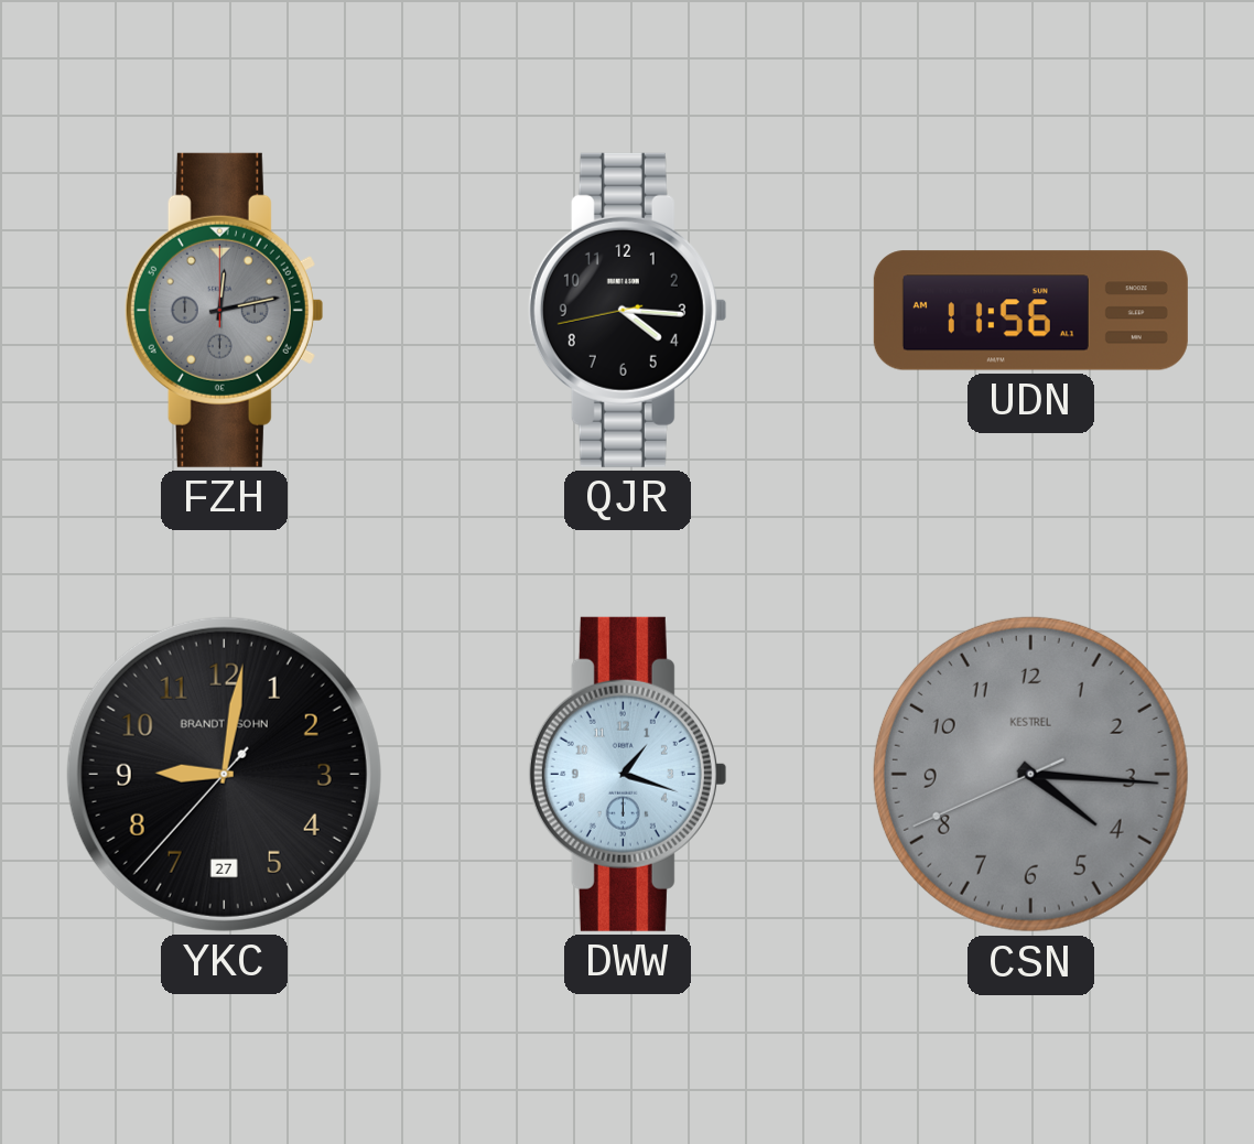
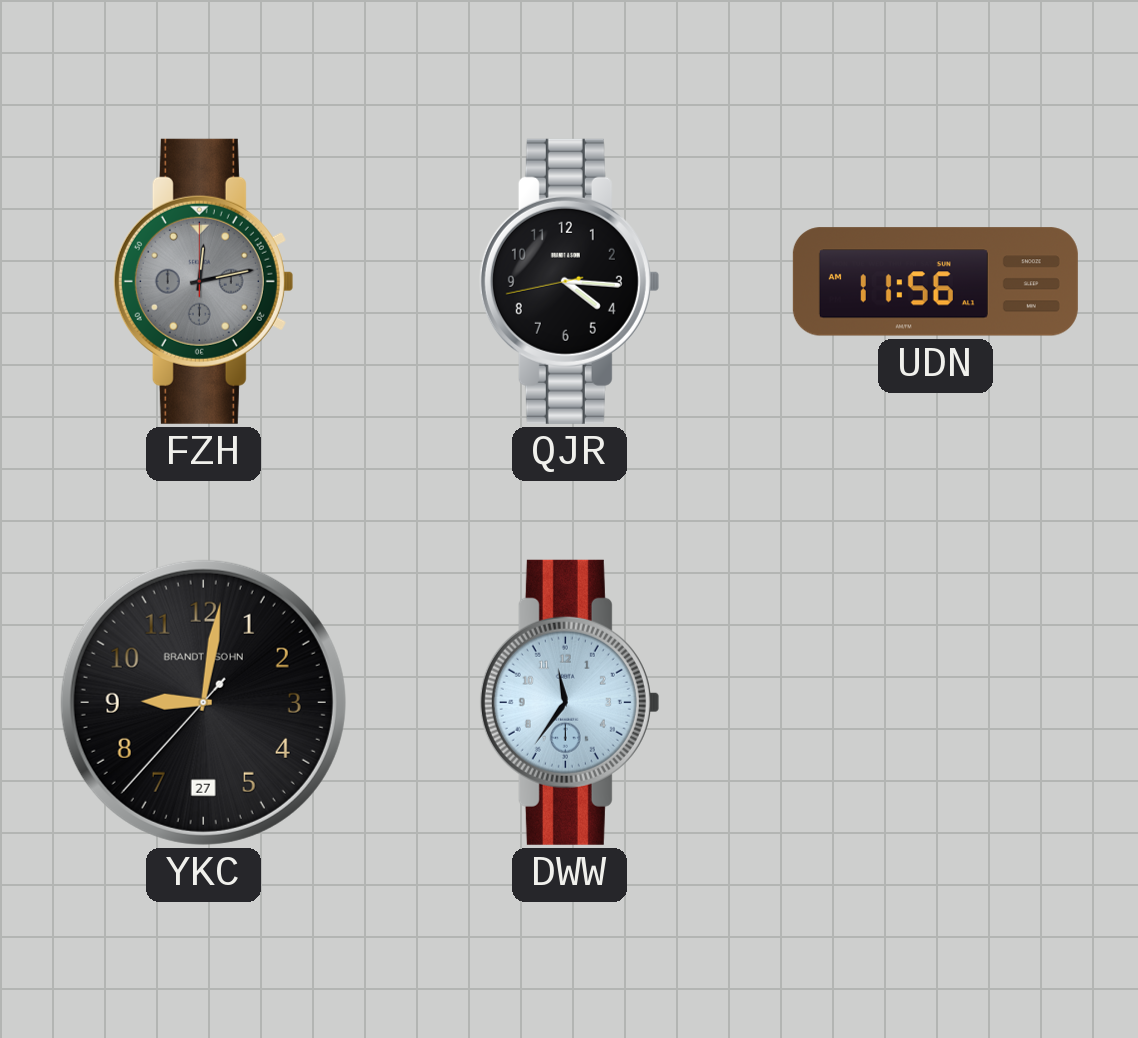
DWW: 1:18 -> 11:36 (569, 702)
CSN: 4:15 -> none (1030, 774)
